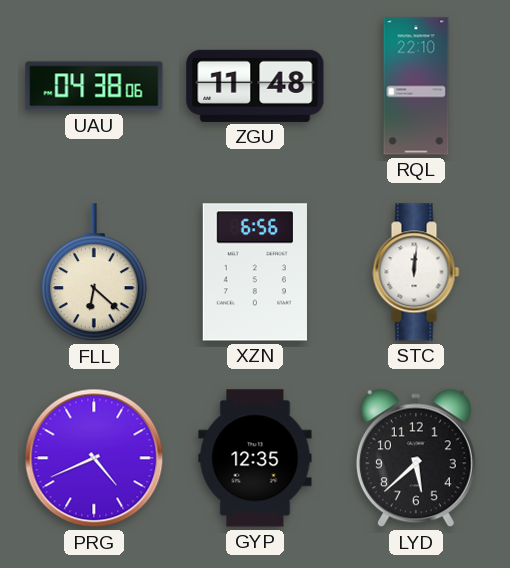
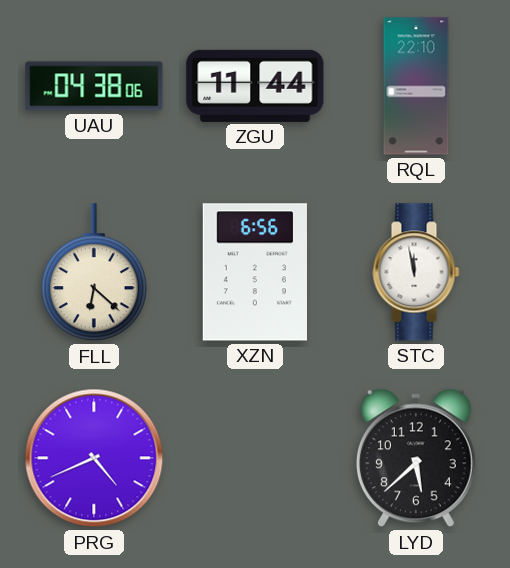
ZGU: 11:48 -> 11:44 (255, 86)
STC: 12:01 -> 11:58 (416, 272)
GYP: 12:35 -> none (255, 458)
